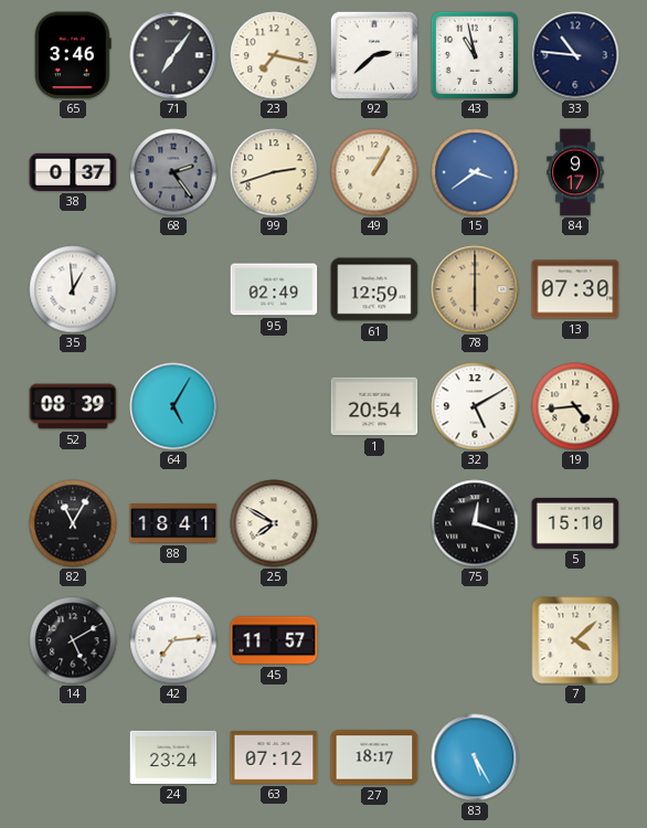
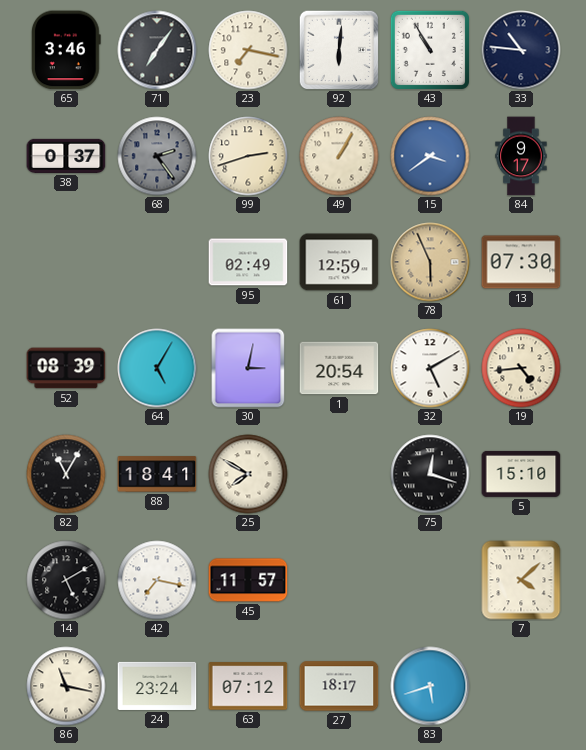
92: 2:38 -> 6:01 (339, 50)
43: 10:58 -> 10:55 (430, 50)
35: 12:59 -> none (73, 289)
78: 6:00 -> 5:56 (430, 262)
30: none -> 3:02 (248, 368)
42: 7:14 -> 7:17 (157, 580)
86: none -> 11:17 (66, 686)
83: 5:25 -> 5:42 (430, 686)
